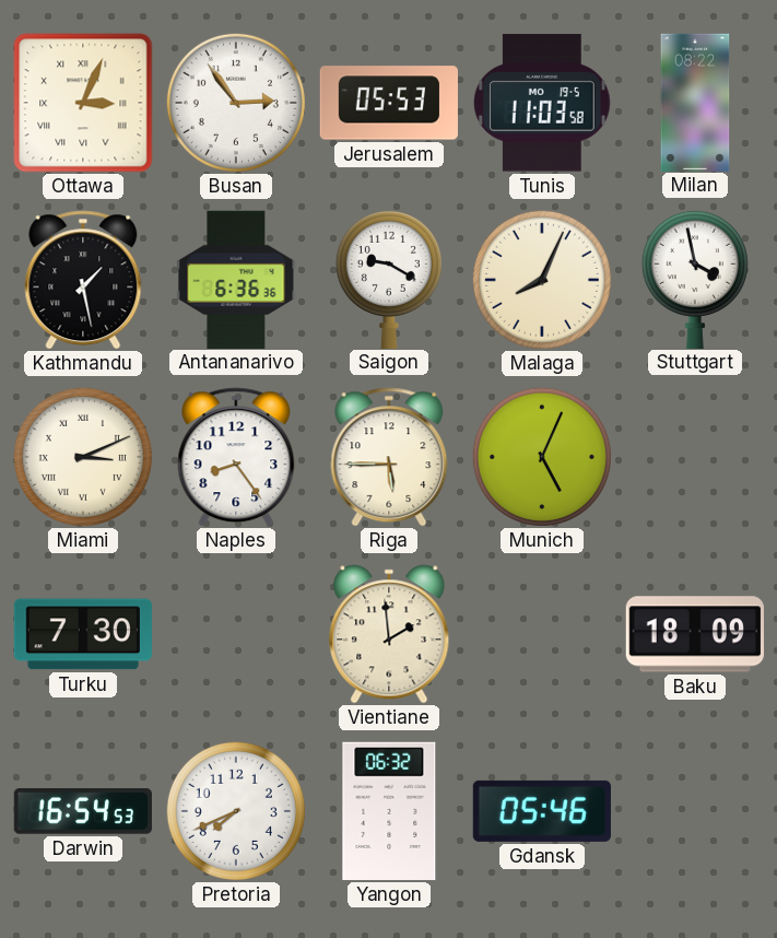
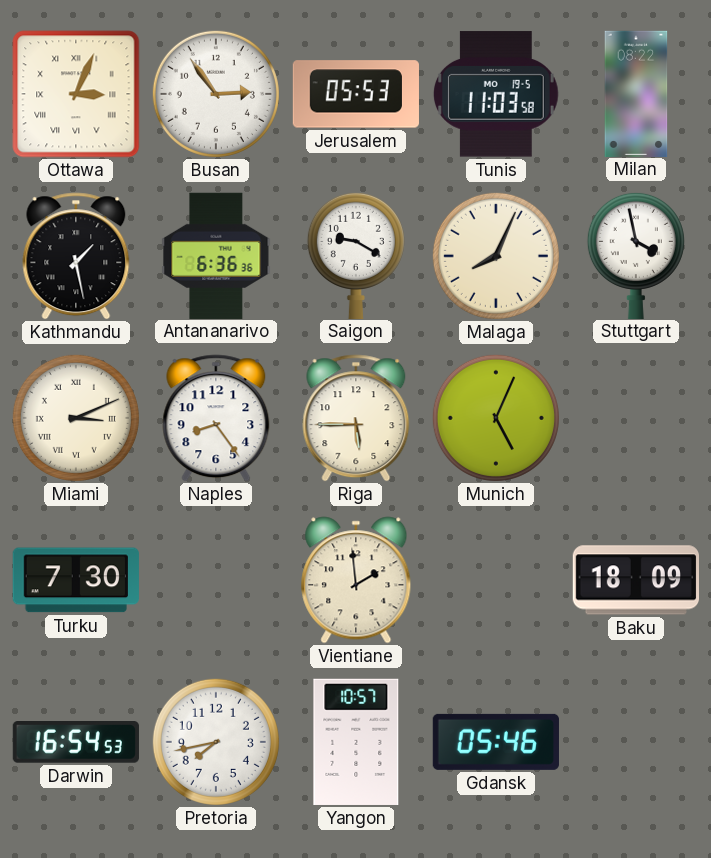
Pretoria: 7:41 -> 7:43 (216, 742)
Yangon: 06:32 -> 10:57 (356, 742)
